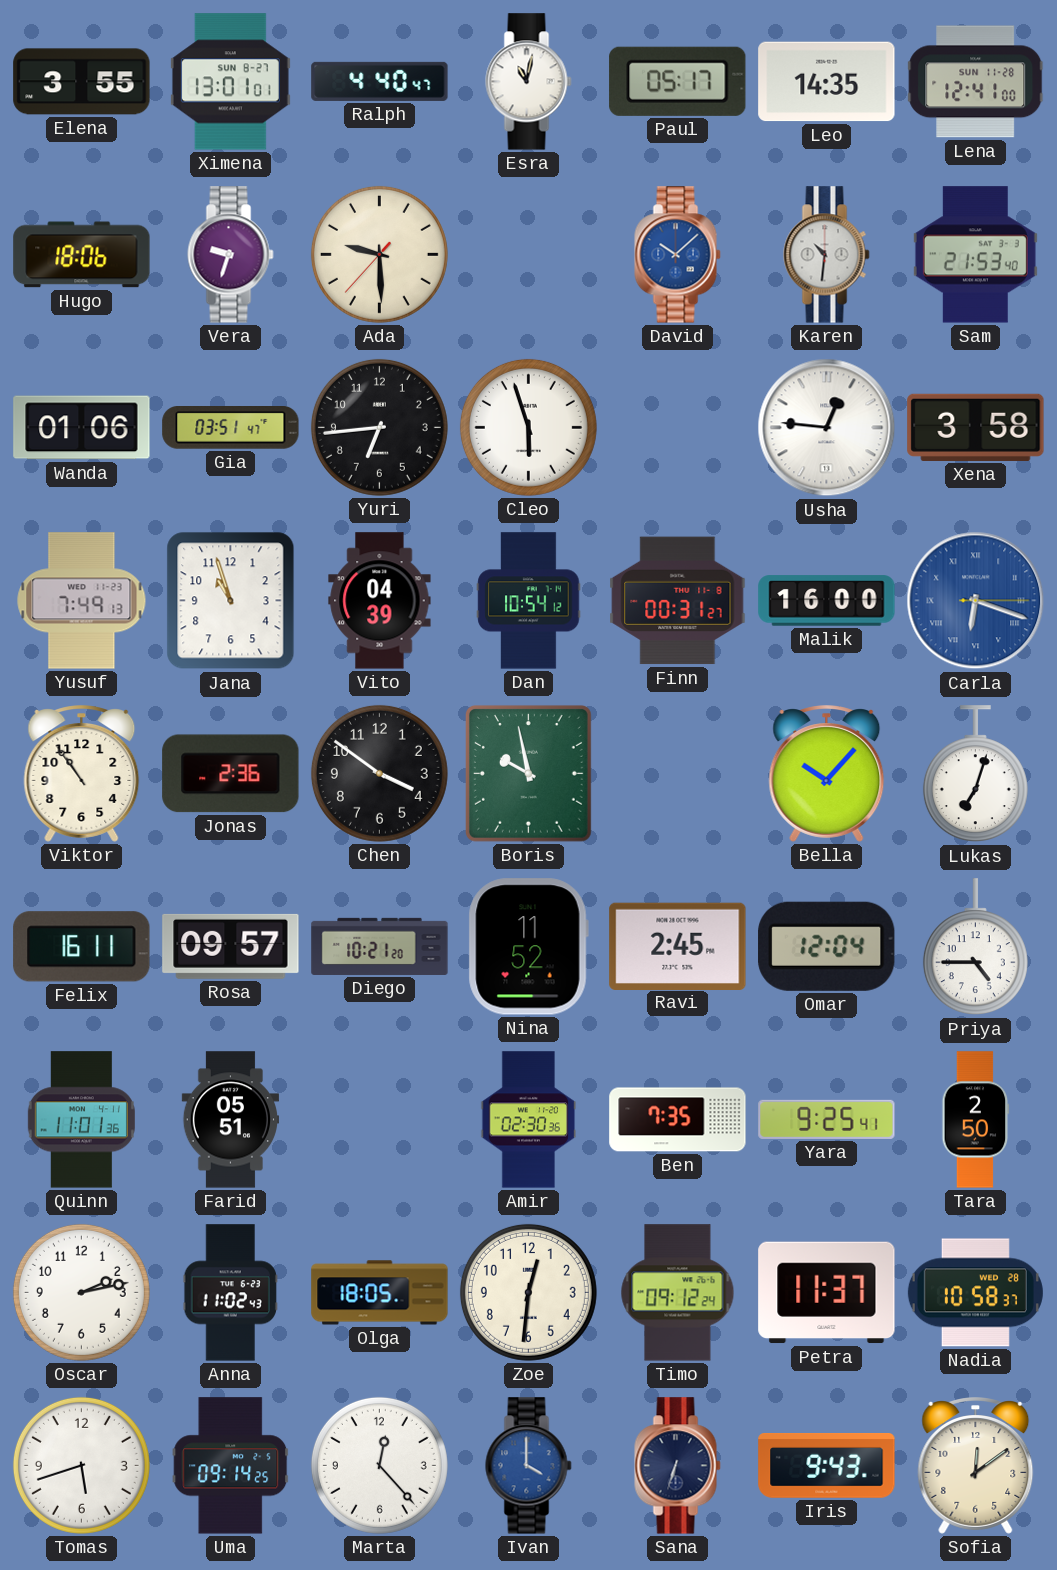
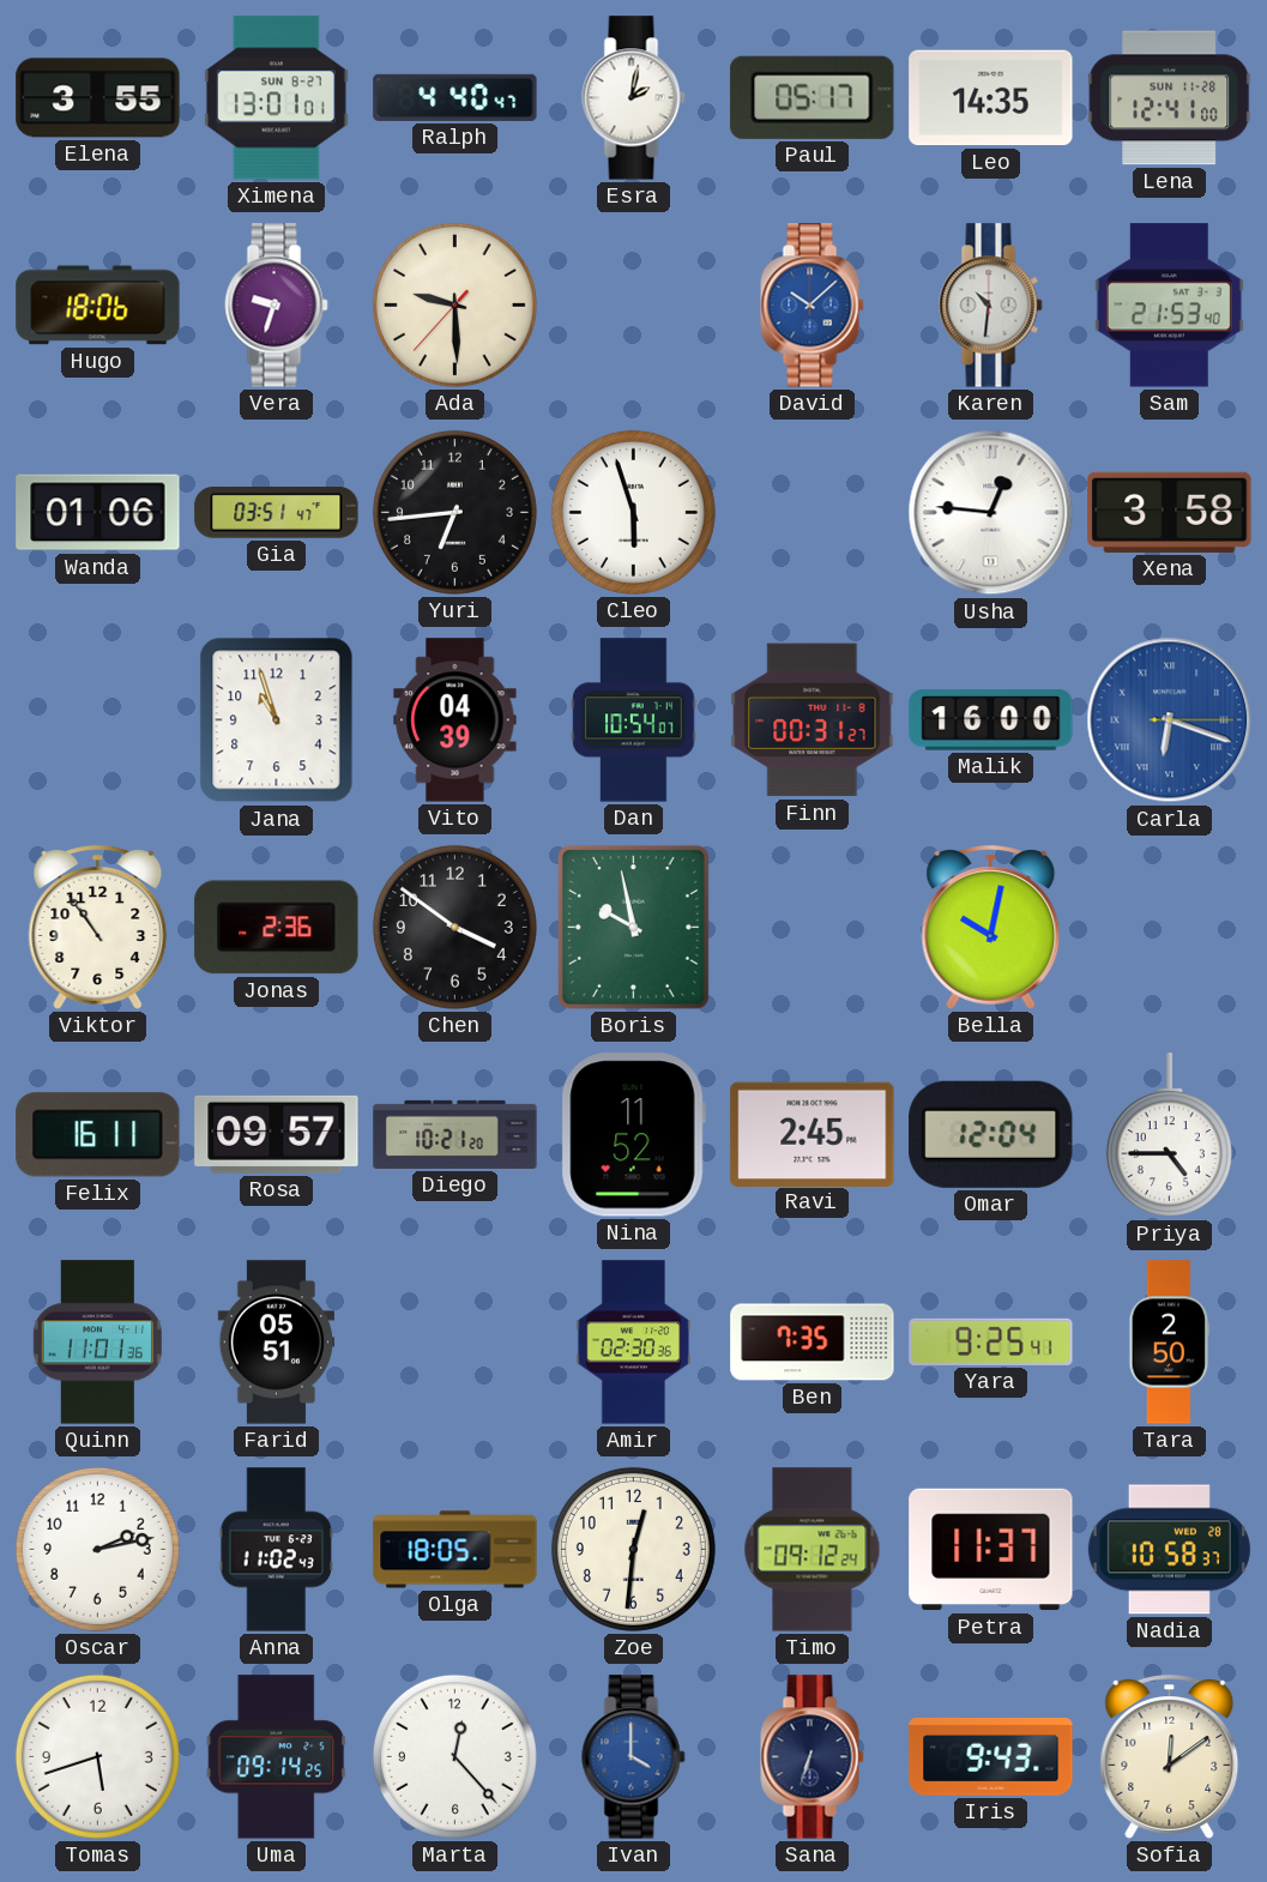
Esra: 11:02 -> 2:02 (634, 98)
Yusuf: 7:49 -> none (82, 601)
Dan: 10:54:12 -> 10:54:07 (634, 720)
Bella: 10:07 -> 10:02 (991, 928)
Lukas: 7:03 -> none (975, 774)
